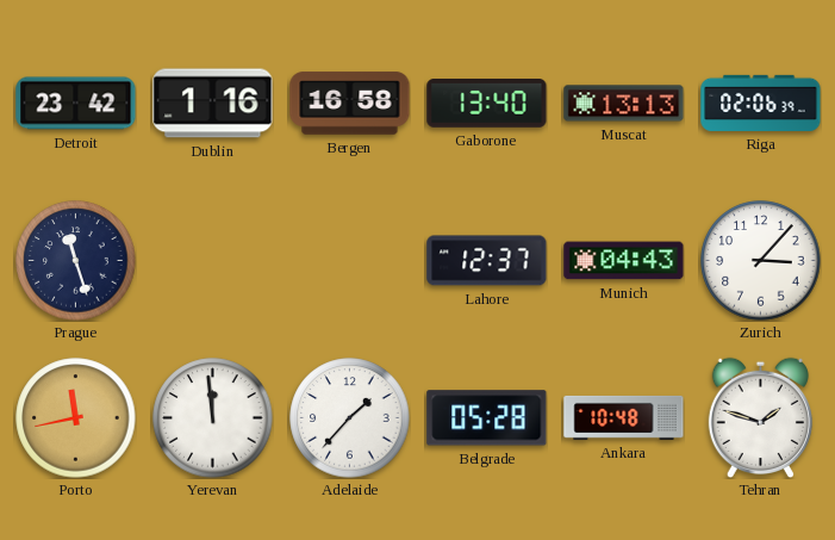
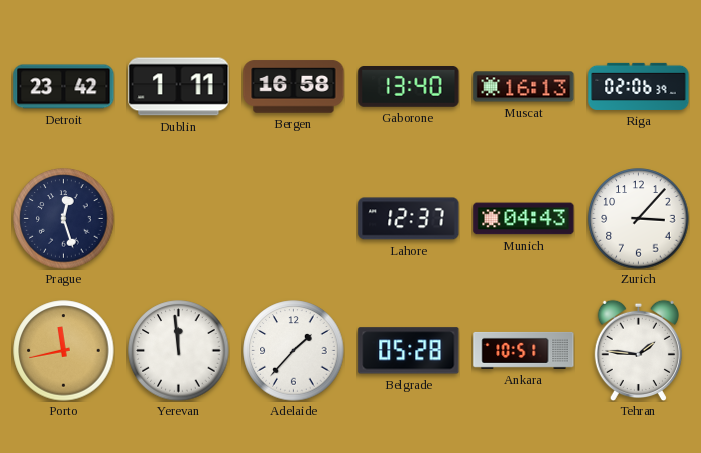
Dublin: 1:16 -> 1:11 (179, 87)
Muscat: 13:13 -> 16:13 (524, 87)
Prague: 11:27 -> 12:27 (64, 219)
Ankara: 10:48 -> 10:51 (524, 350)
Tehran: 1:48 -> 1:46 (638, 350)
